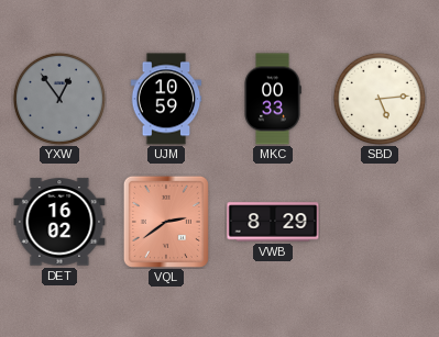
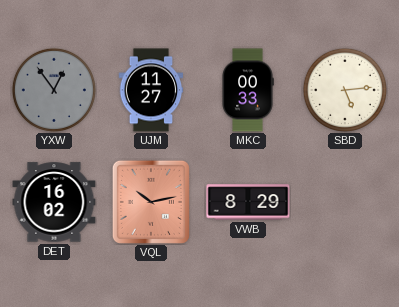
UJM: 10:59 -> 11:27 (151, 90)
VQL: 2:39 -> 10:13 (151, 202)
